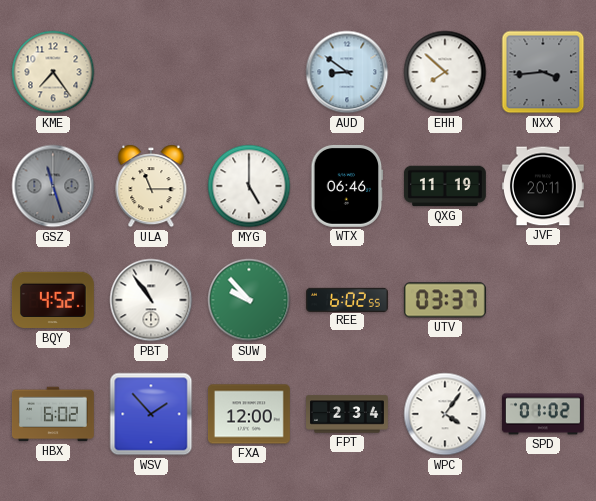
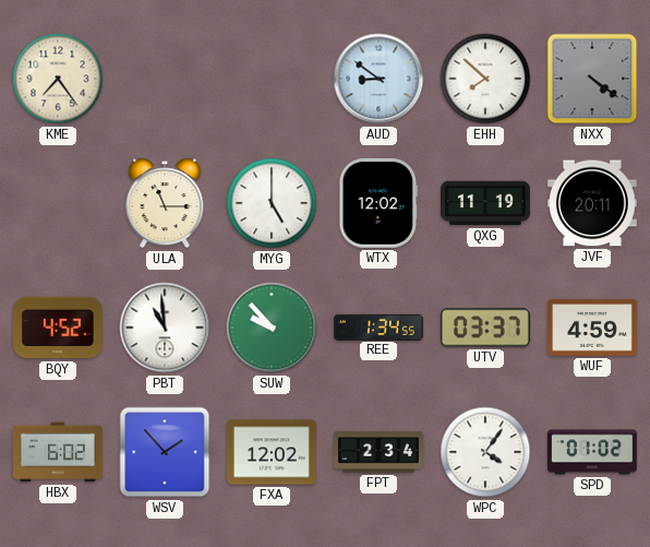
NXX: 3:44 -> 4:21 (592, 79)
GSZ: 11:27 -> none (53, 186)
WTX: 06:46 -> 12:02 (378, 203)
PBT: 10:54 -> 10:59 (165, 328)
REE: 6:02 -> 1:34 (380, 326)
WUF: none -> 4:59 (592, 328)
FXA: 12:00 -> 12:02 (272, 452)
